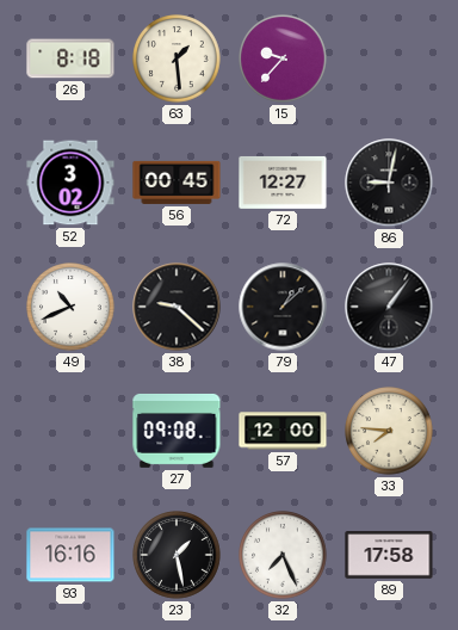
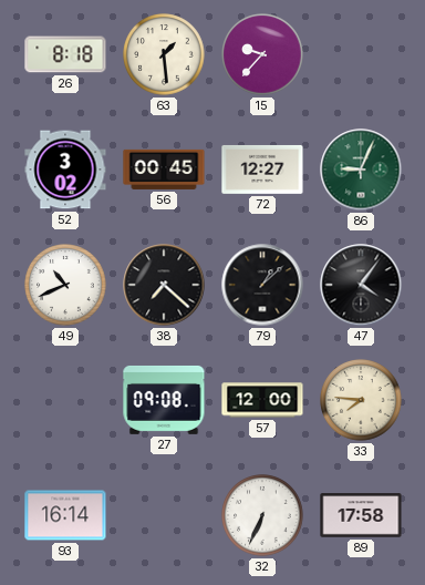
86: 9:02 -> 9:04 (361, 170)
86 dial: black -> green (361, 170)
38: 9:22 -> 7:22 (164, 285)
47: 1:06 -> 4:06 (361, 285)
93: 16:16 -> 16:14 (65, 515)
23: 1:28 -> none (177, 555)
32: 7:26 -> 6:34 (262, 515)
